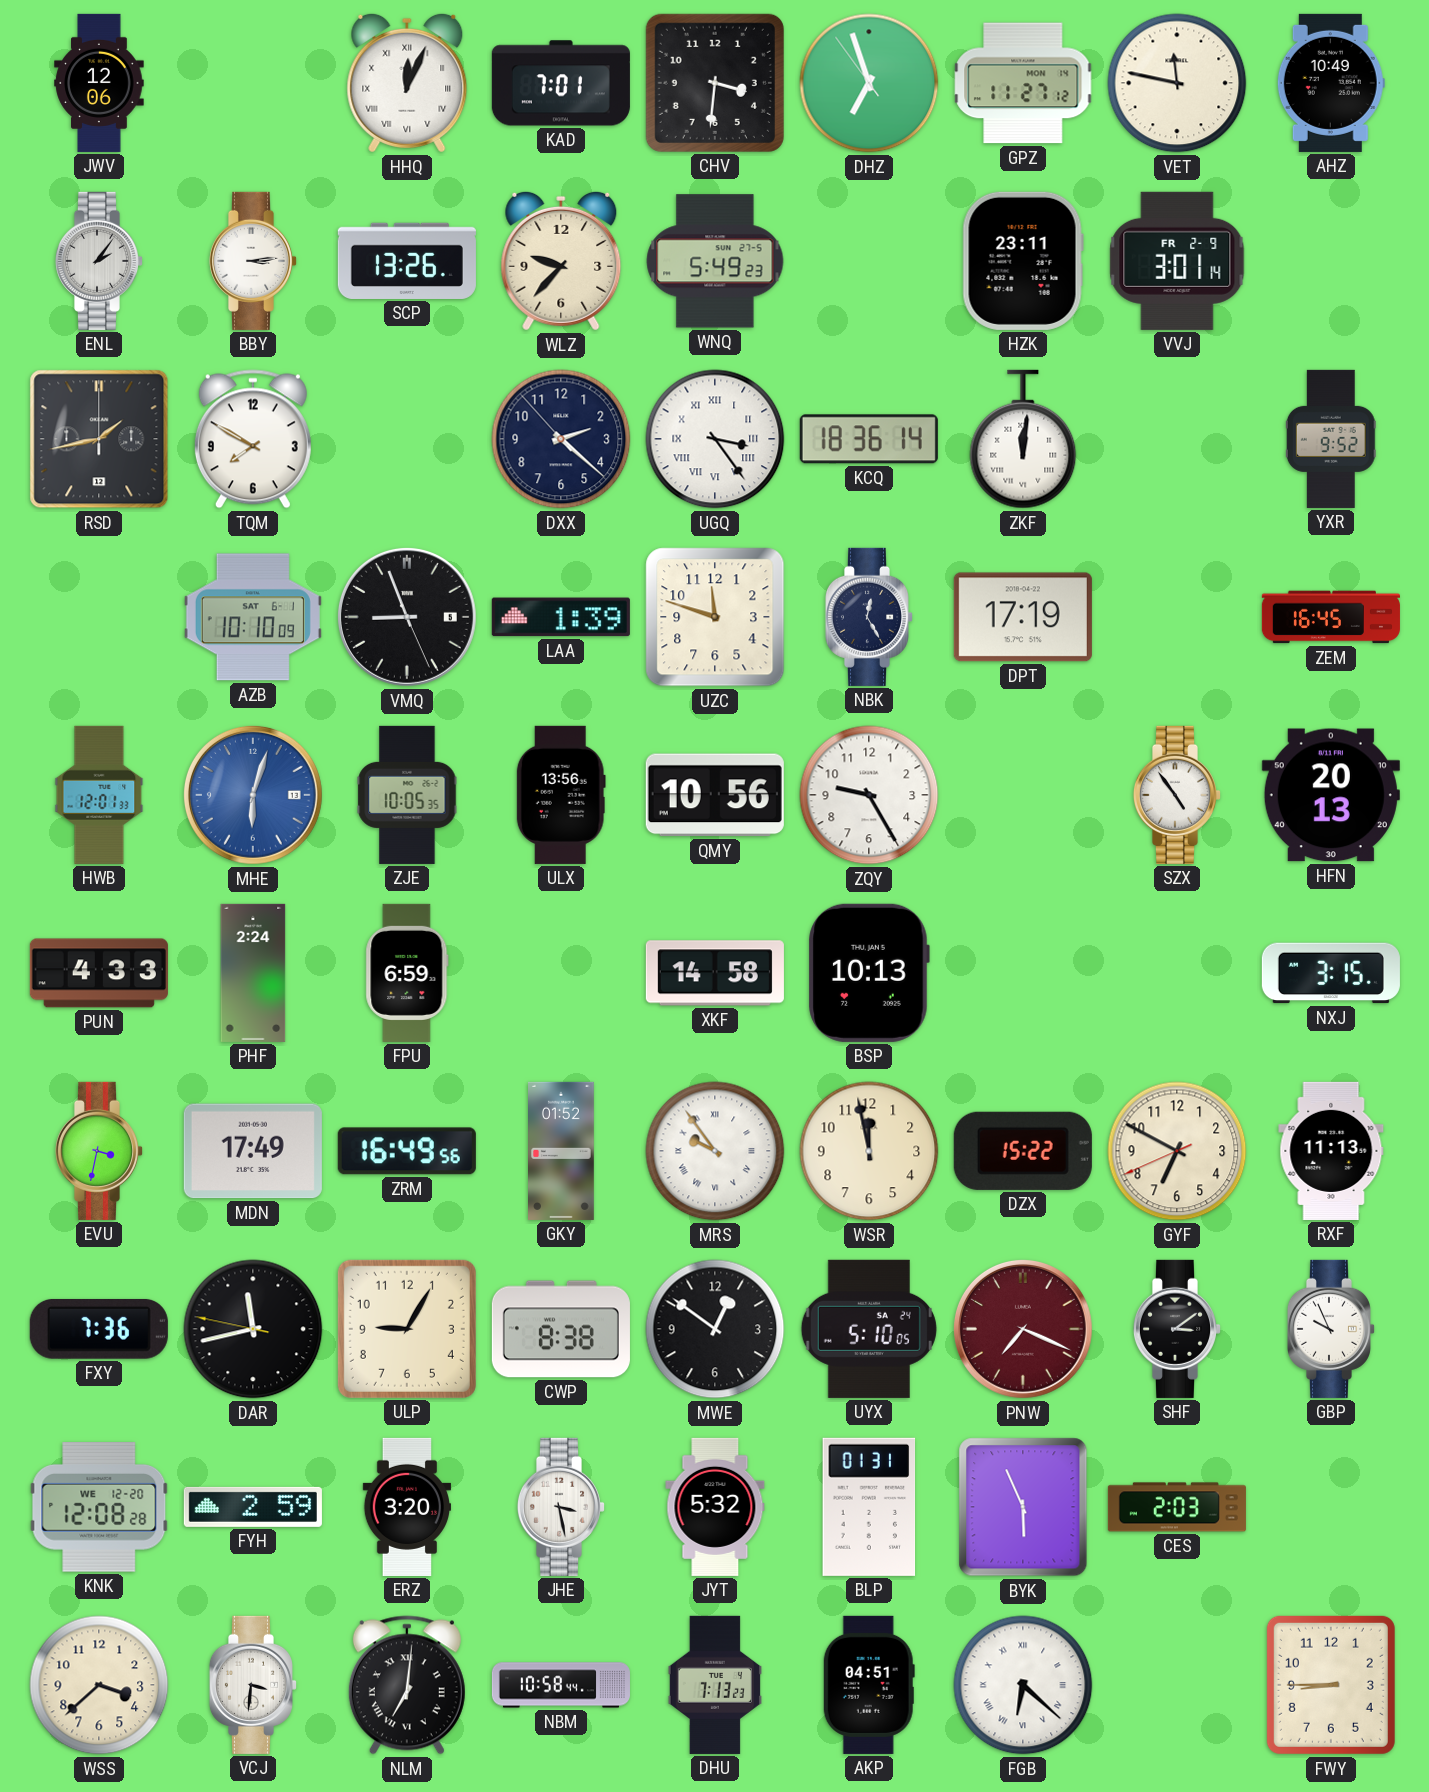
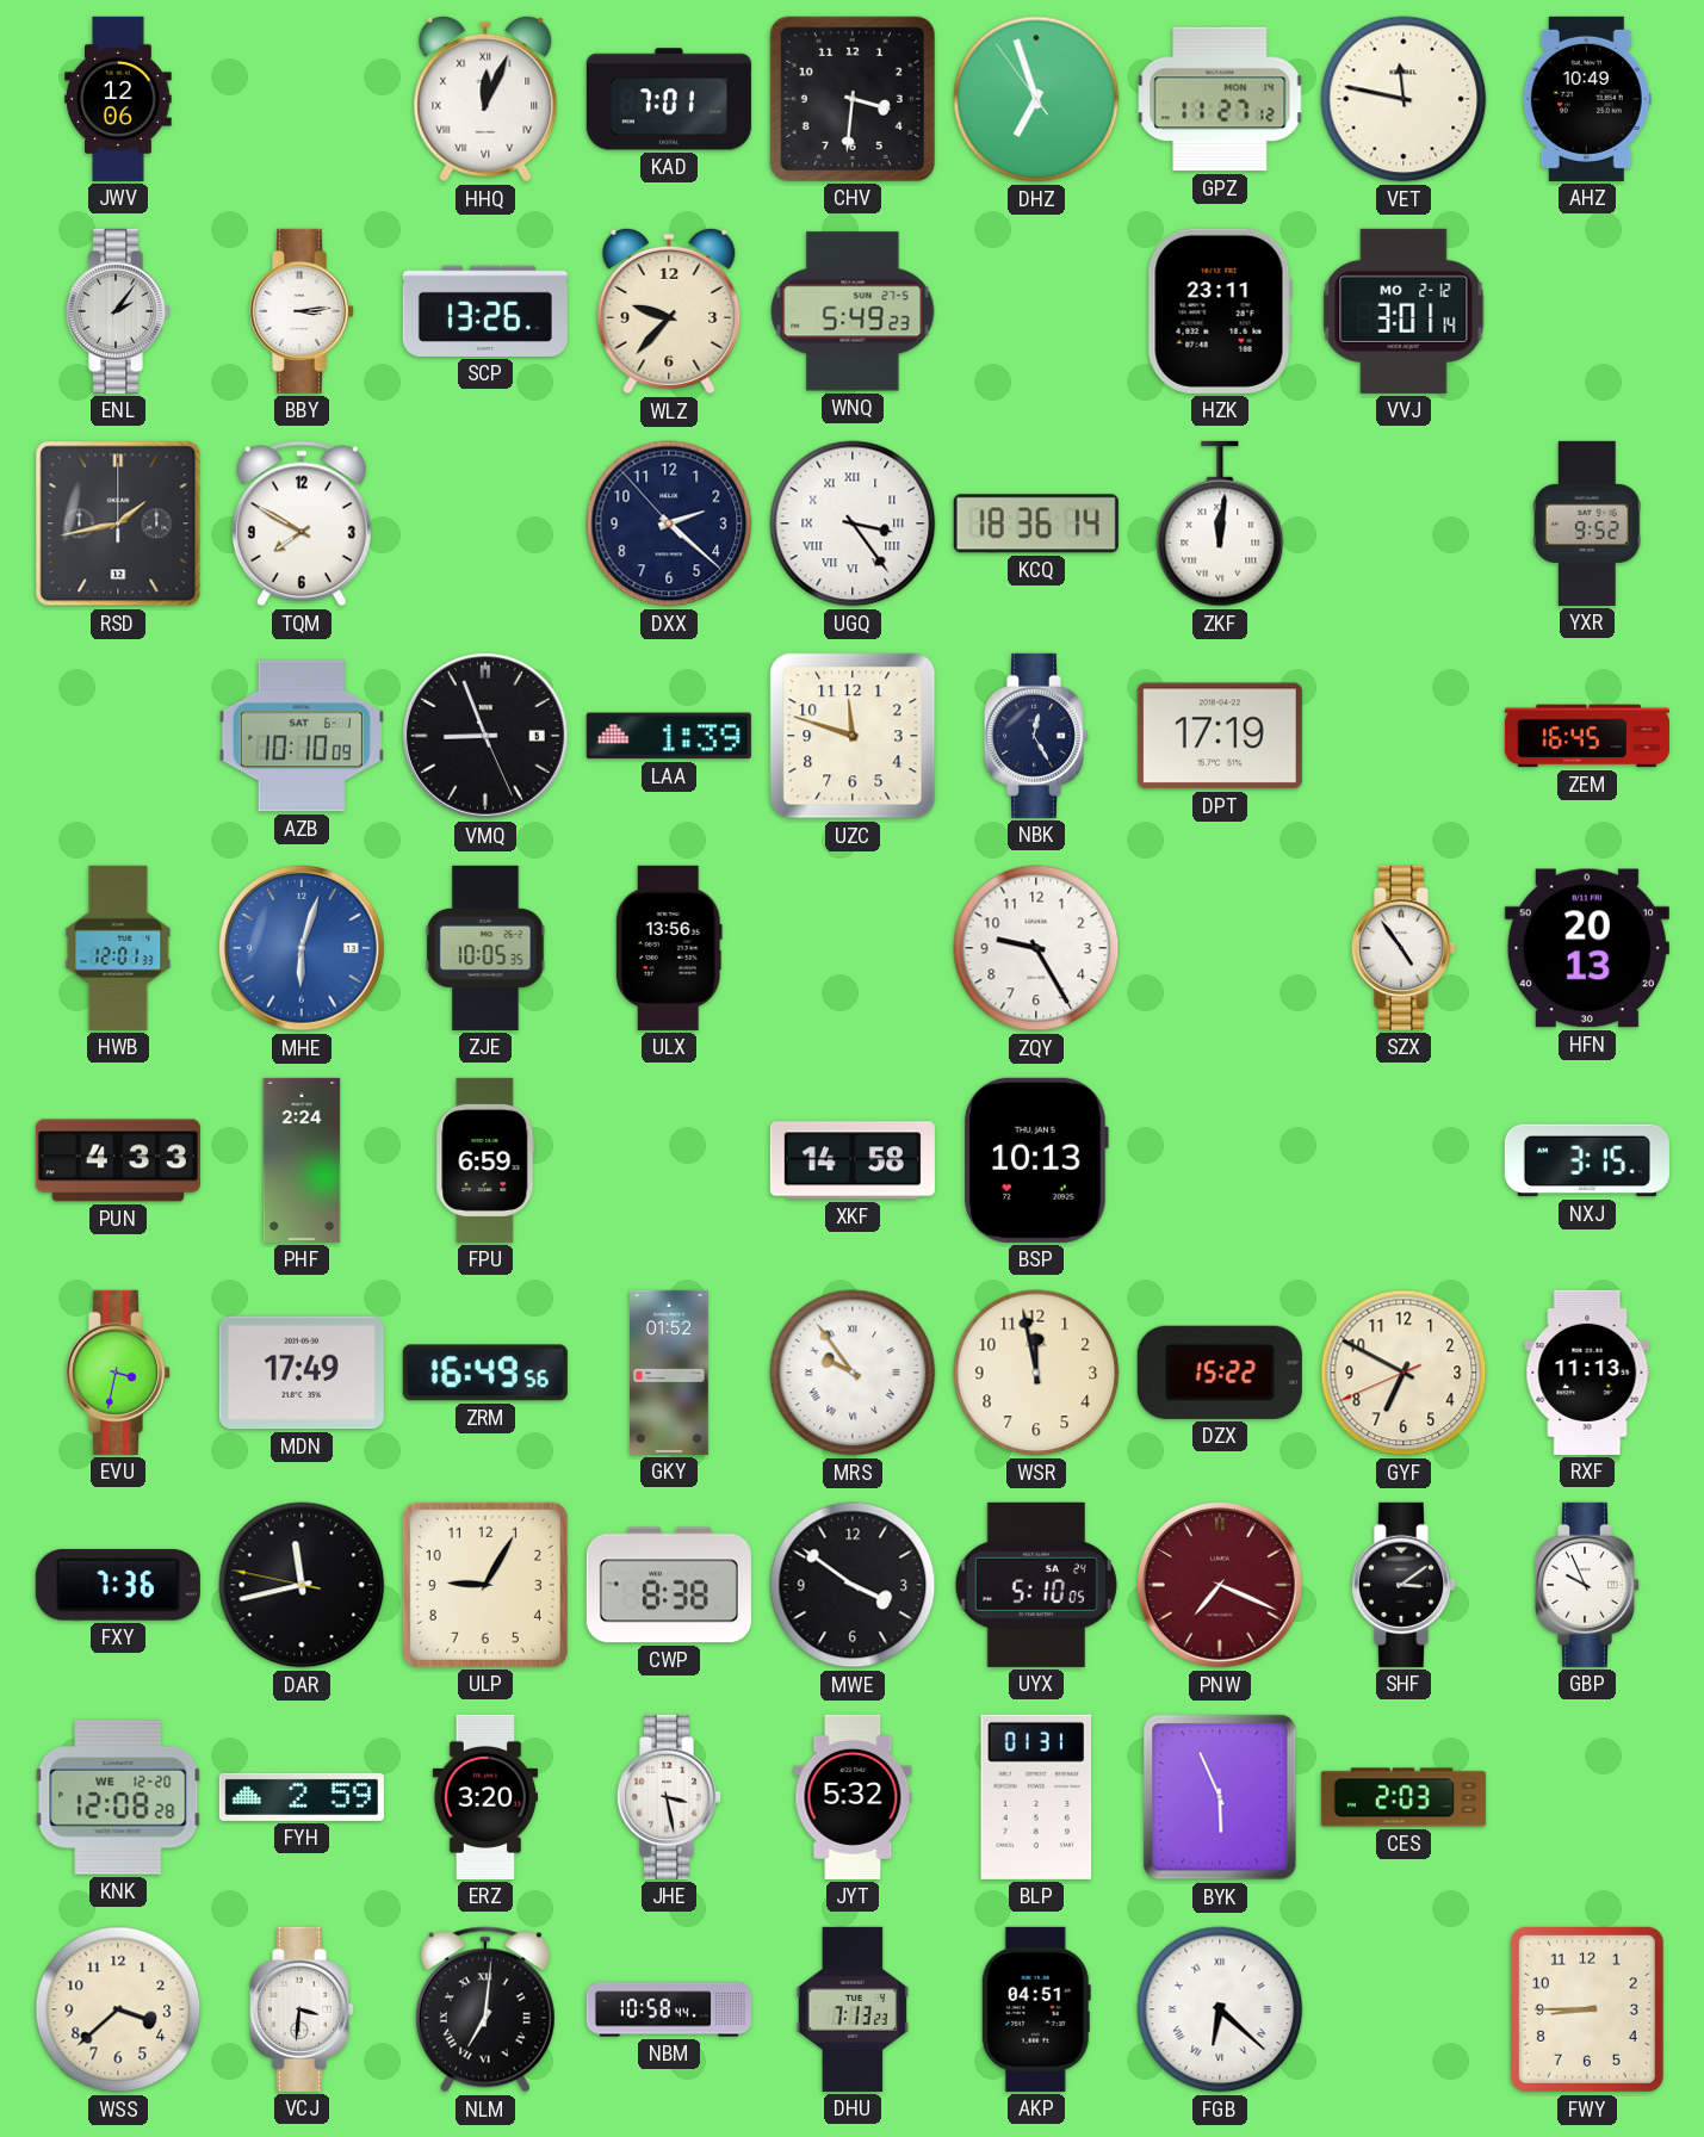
VVJ date: FR 2-9 -> MO 2-12 (1404, 311)
QMY: 10:56 -> none (715, 795)
MWE: 12:51 -> 3:51 (853, 1585)
